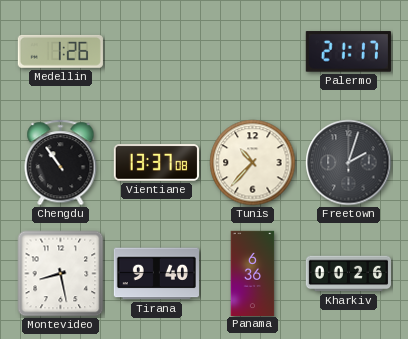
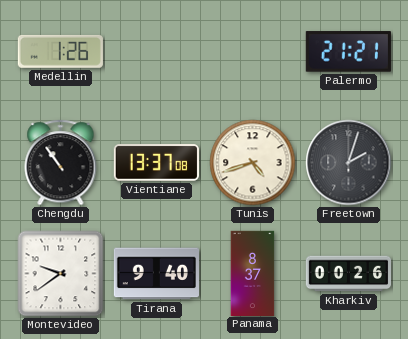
Palermo: 21:17 -> 21:21 (348, 52)
Tunis: 10:37 -> 4:42 (253, 163)
Montevideo: 8:28 -> 9:39 (61, 274)
Panama: 6:36 -> 8:37 (253, 273)
